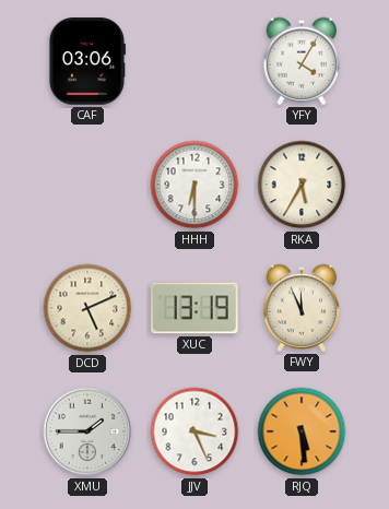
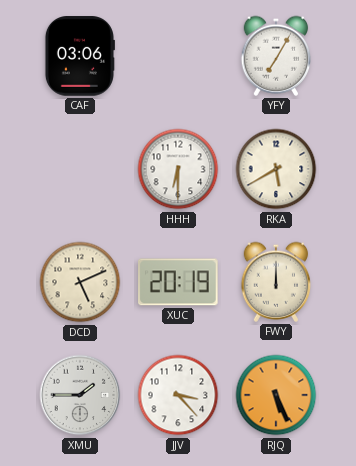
YFY: 4:05 -> 7:05 (276, 56)
RKA: 5:35 -> 5:40 (276, 169)
XUC: 13:19 -> 20:19 (179, 282)
FWY: 11:56 -> 12:00 (276, 282)
JJV: 3:26 -> 3:23 (178, 395)
RJQ: 5:29 -> 5:26 (276, 395)
